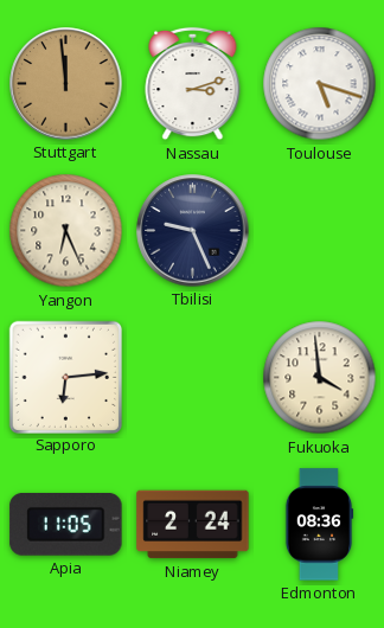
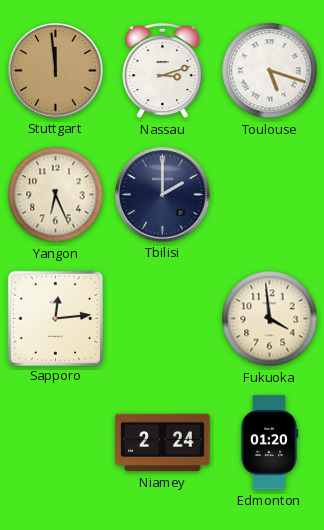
Tbilisi: 9:26 -> 2:00 (163, 195)
Sapporo: 6:14 -> 12:14 (55, 318)
Apia: 11:05 -> none (66, 525)
Edmonton: 08:36 -> 01:20 (269, 443)
